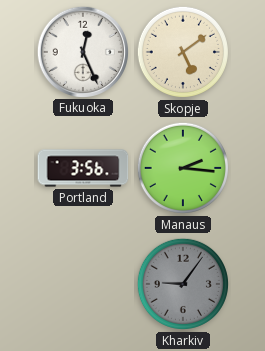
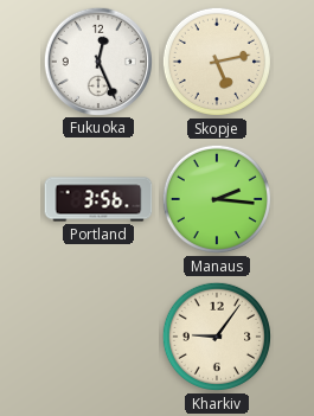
Skopje: 5:09 -> 5:13 (217, 62)
Kharkiv dial: grey -> cream (217, 337)
